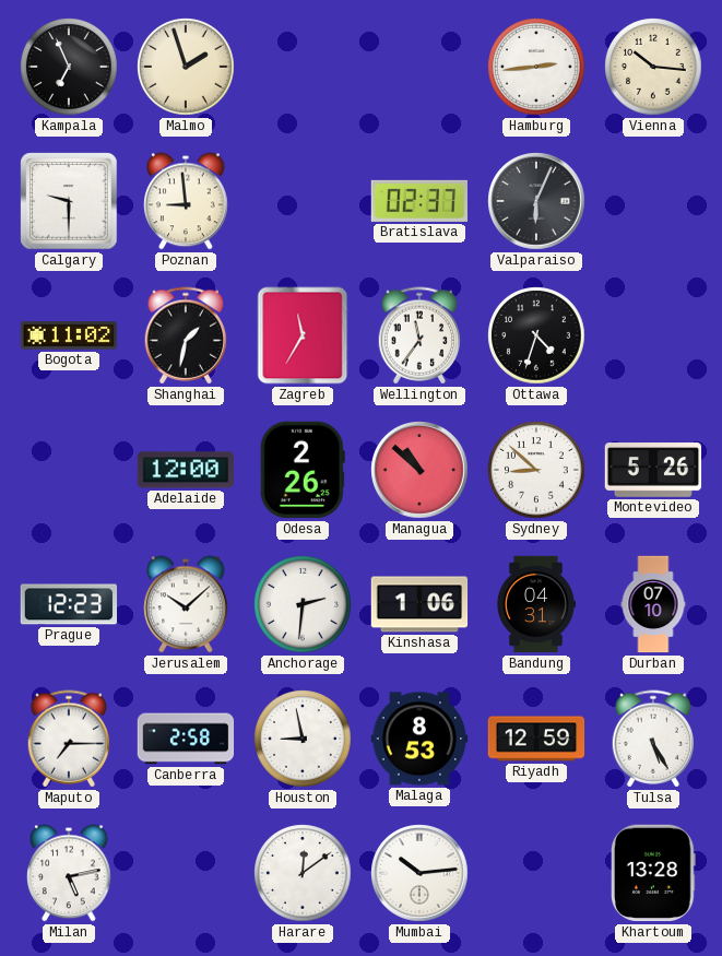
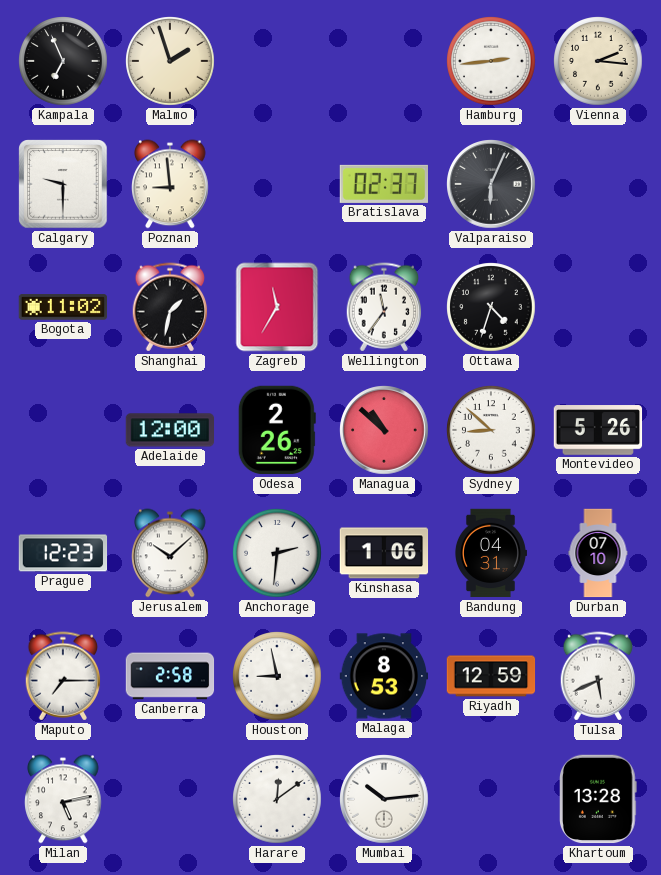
Vienna: 10:16 -> 2:16 (598, 61)
Tulsa: 5:25 -> 5:41 (598, 676)
